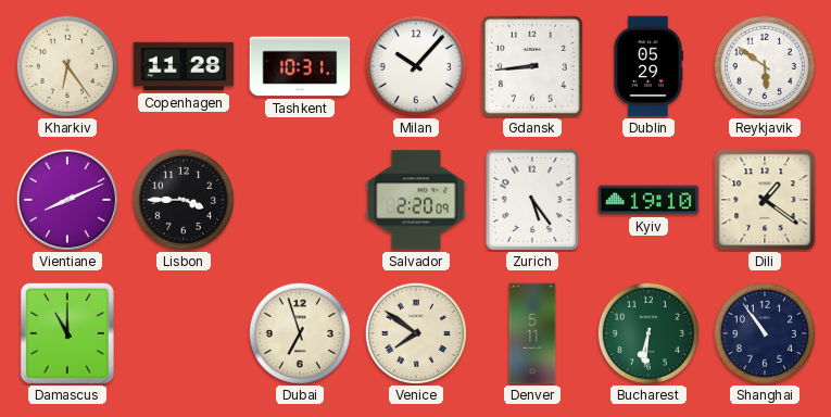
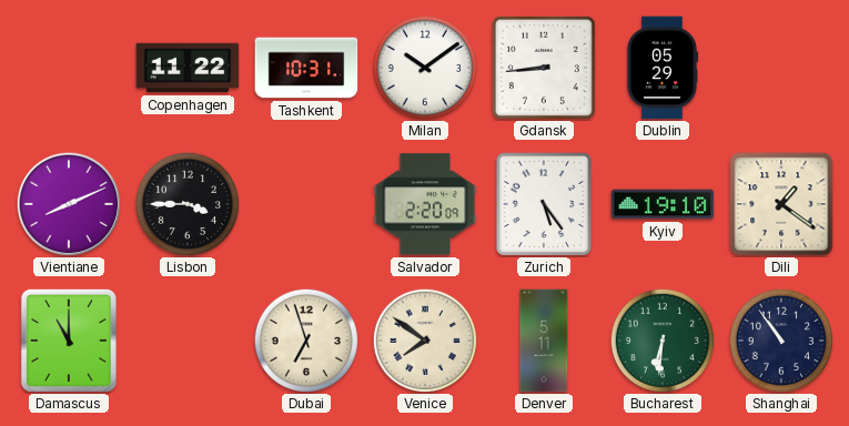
Kharkiv: 6:24 -> none (66, 65)
Copenhagen: 11:28 -> 11:22 (188, 68)
Milan: 10:07 -> 10:09 (424, 67)
Reykjavik: 5:51 -> none (764, 65)
